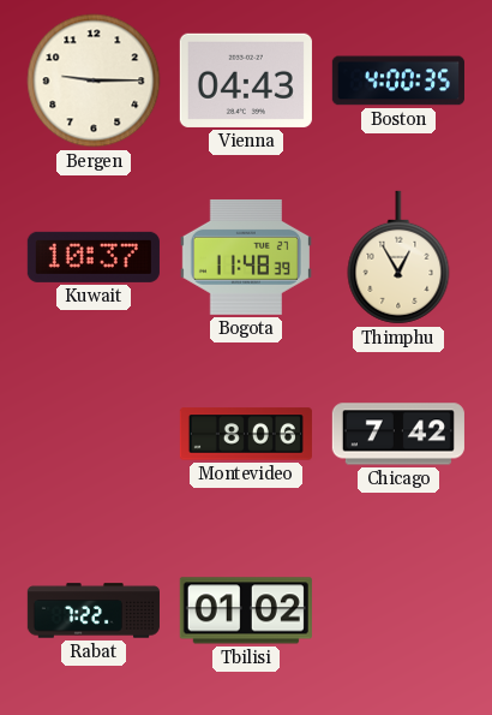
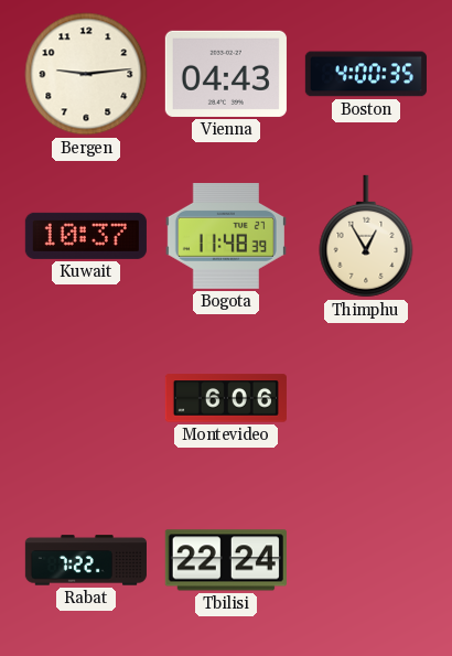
Bergen: 9:15 -> 9:14 (86, 74)
Montevideo: 8:06 -> 6:06 (226, 398)
Chicago: 7:42 -> none (398, 434)
Tbilisi: 01:02 -> 22:24 (226, 560)
